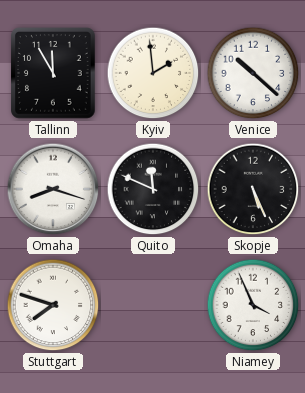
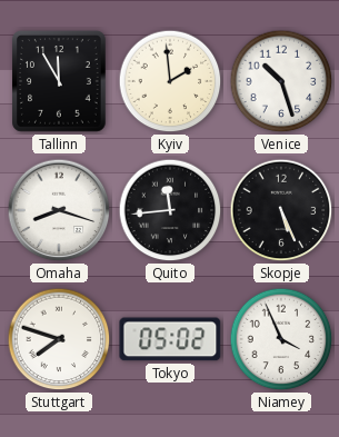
Venice: 10:22 -> 10:27 (281, 81)
Quito: 11:49 -> 11:44 (170, 210)
Tokyo: none -> 05:02 (170, 339)
